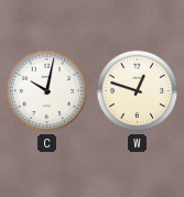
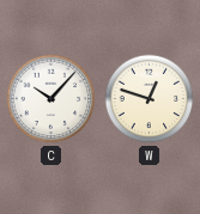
C: 10:02 -> 10:07 (51, 99)
